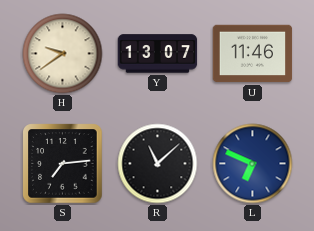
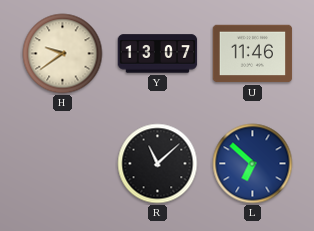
S: 7:14 -> none (63, 164)
L: 6:49 -> 6:52 (253, 164)
